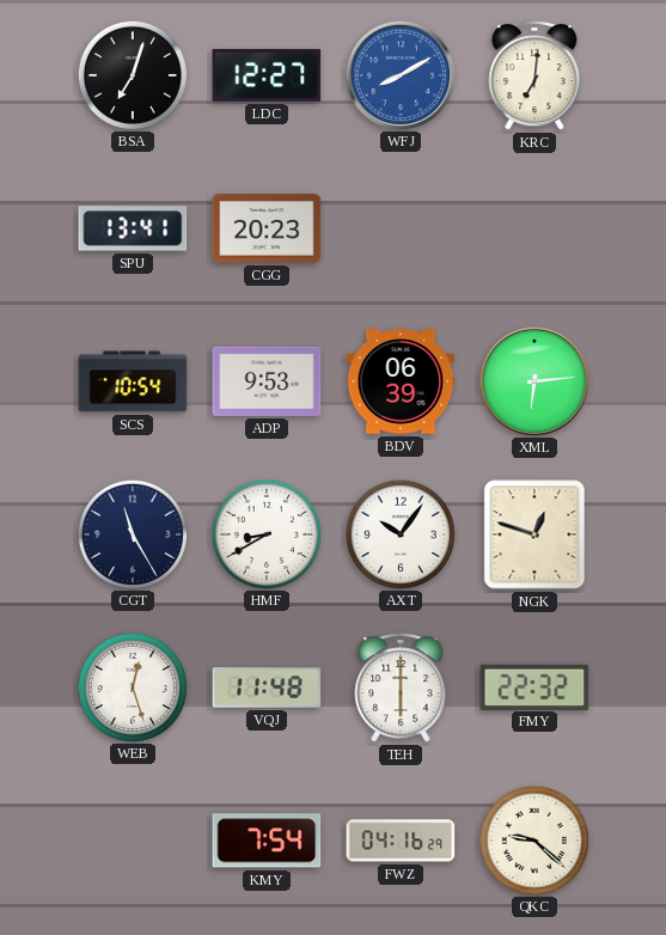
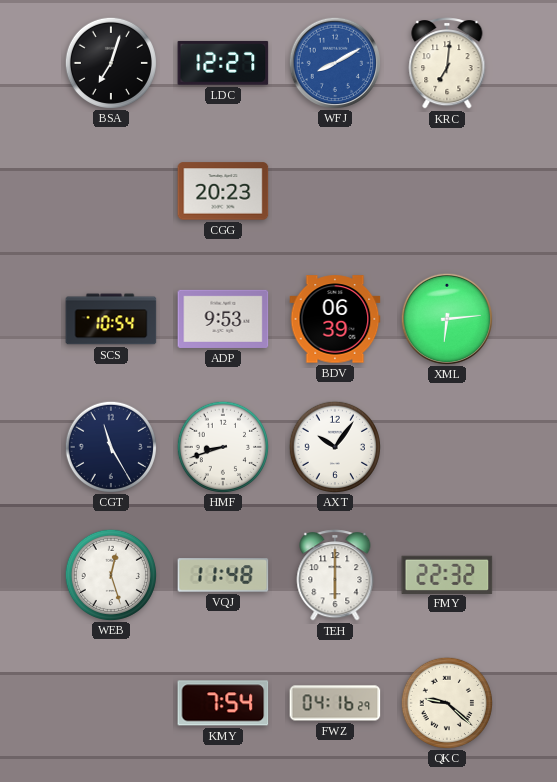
SPU: 13:41 -> none (133, 228)
HMF: 8:40 -> 8:42 (222, 446)
NGK: 12:48 -> none (534, 534)
